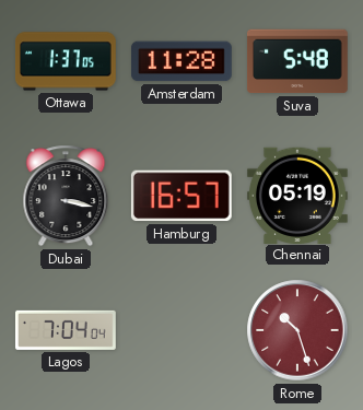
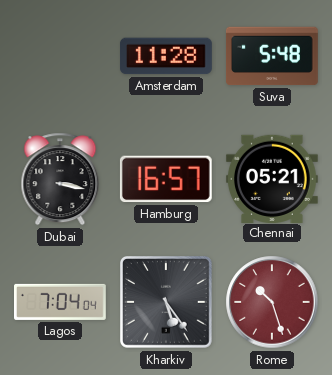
Ottawa: 1:37 -> none (66, 61)
Chennai: 05:19 -> 05:21 (272, 178)
Kharkiv: none -> 5:24 (167, 303)
